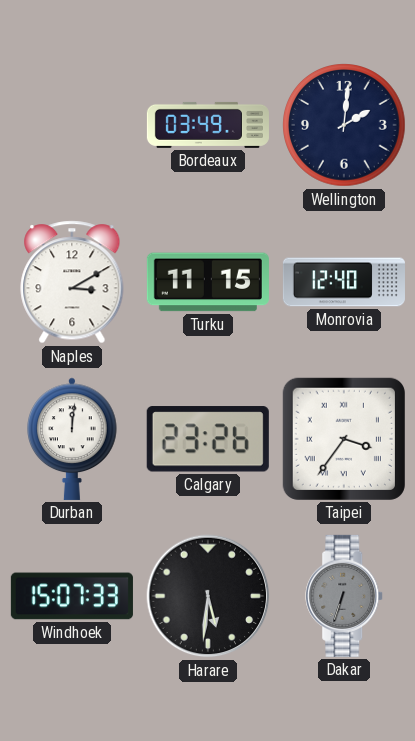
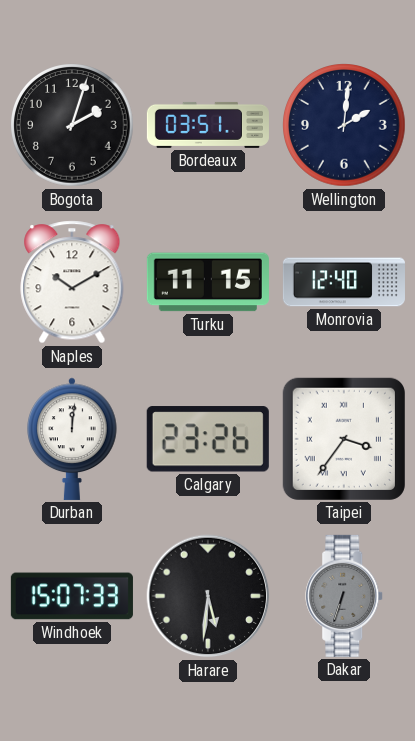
Bogota: none -> 2:03 (72, 125)
Bordeaux: 03:49 -> 03:51 (208, 125)
Naples: 3:10 -> 10:10 (72, 282)
